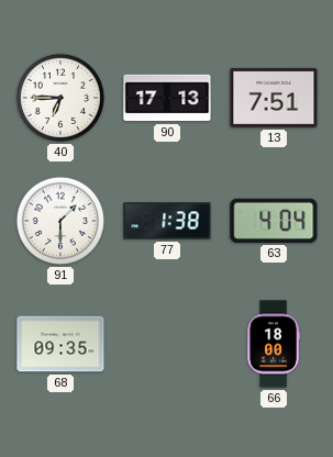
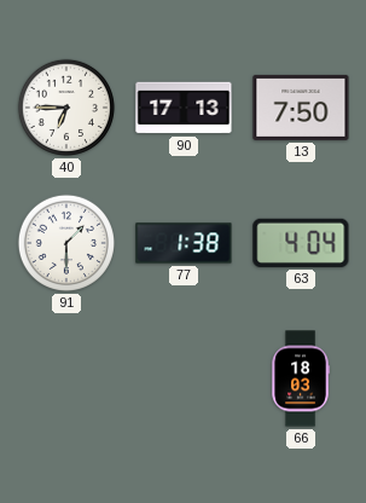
13: 7:51 -> 7:50 (301, 108)
68: 09:35 -> none (60, 344)
66: 18:00 -> 18:03 (301, 378)
